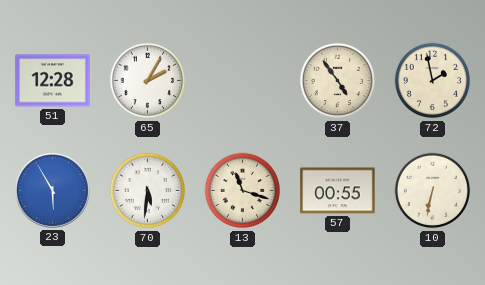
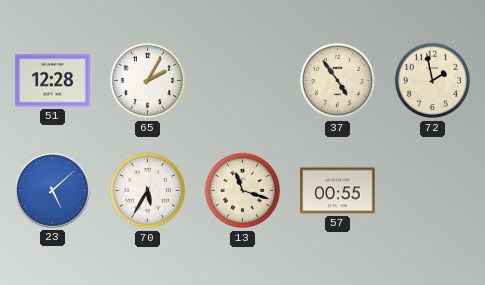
23: 5:55 -> 5:08 (52, 190)
70: 5:31 -> 5:35 (148, 191)
10: 6:32 -> none (433, 191)
